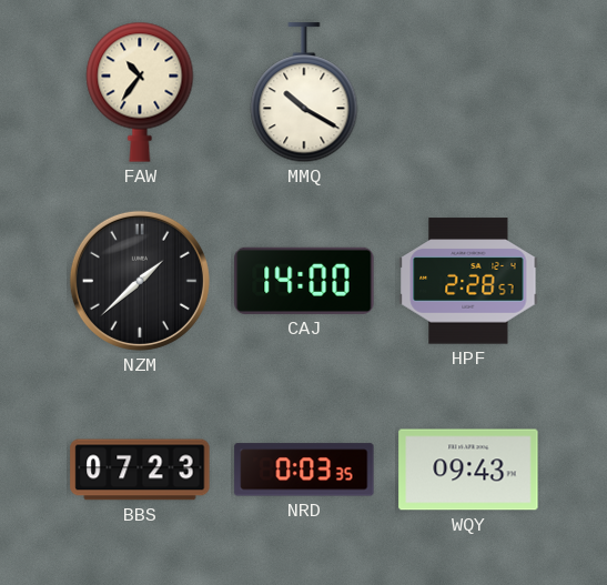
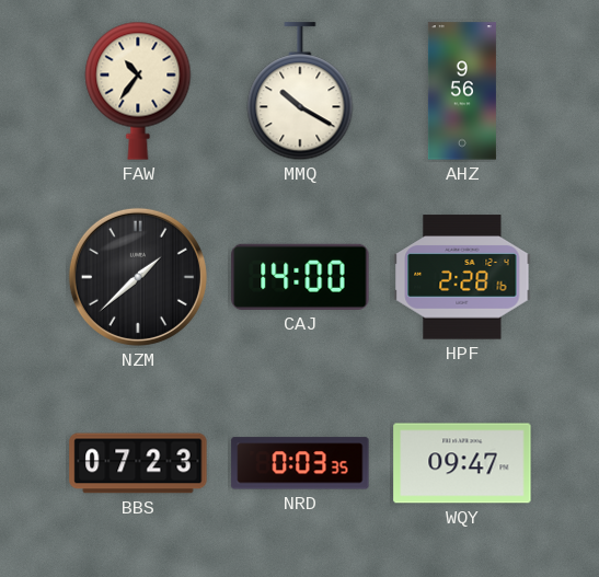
AHZ: none -> 9:56 (462, 91)
HPF: 2:28:57 -> 2:28:16 (462, 277)
WQY: 09:43 -> 09:47 (462, 463)
